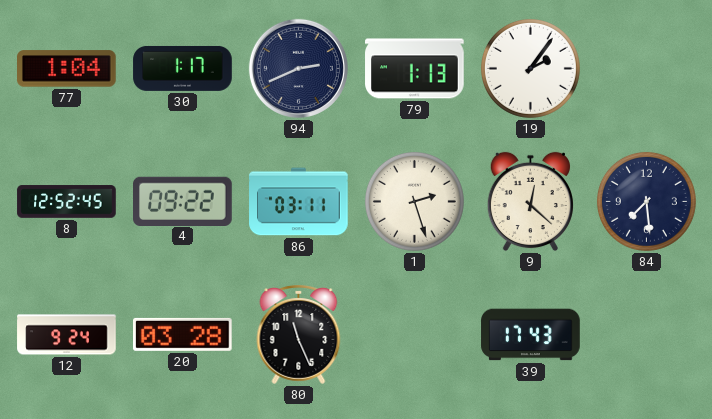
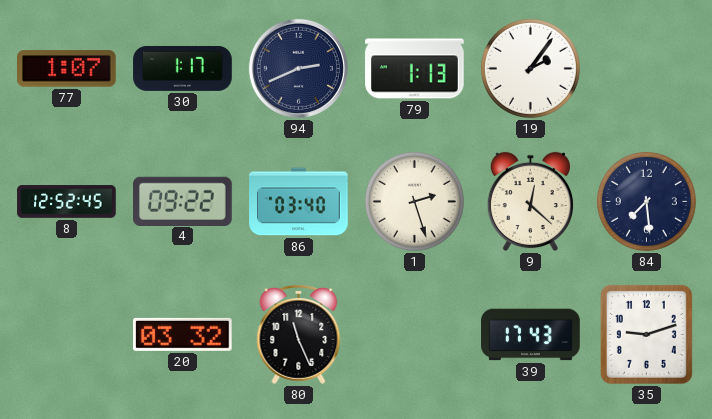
77: 1:04 -> 1:07 (67, 69)
86: 03:11 -> 03:40 (299, 202)
12: 9:24 -> none (67, 335)
20: 03:28 -> 03:32 (183, 334)
35: none -> 9:12 (646, 334)
